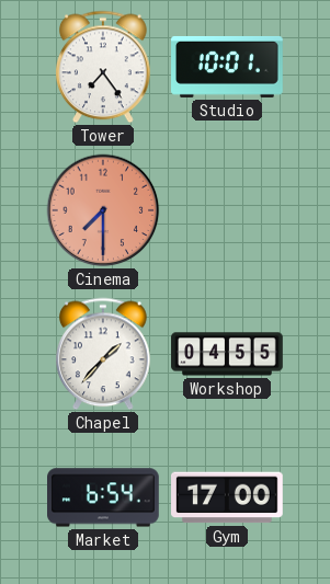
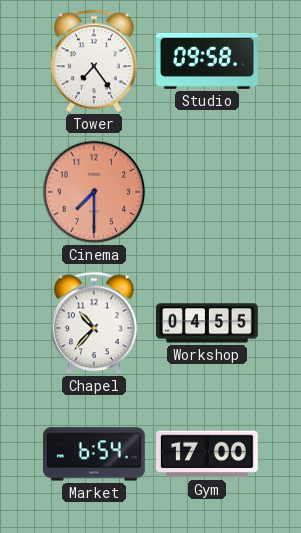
Studio: 10:01 -> 09:58 (207, 61)
Chapel: 1:37 -> 10:37 (95, 323)
